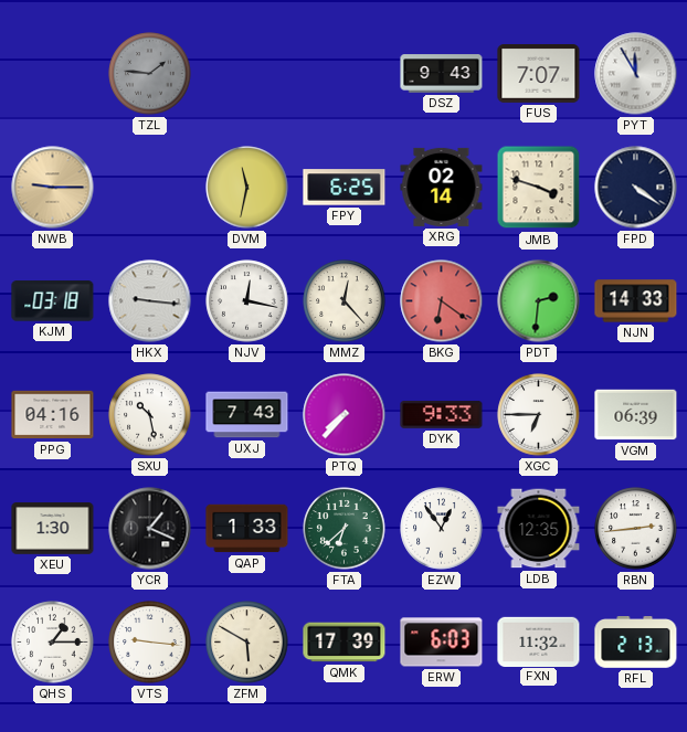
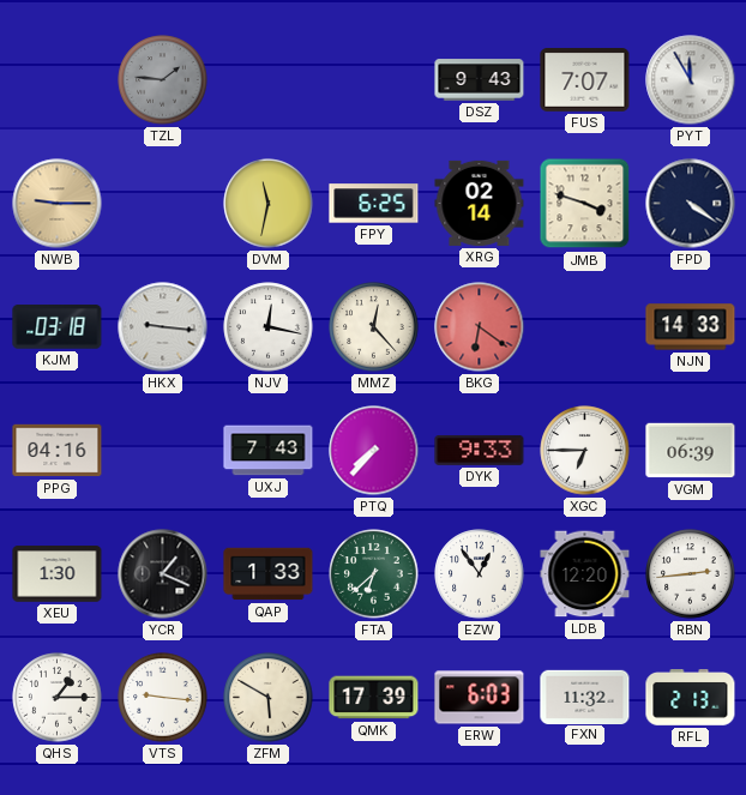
PDT: 2:31 -> none (539, 301)
SXU: 10:28 -> none (150, 415)
LDB: 12:35 -> 12:20 (585, 574)
